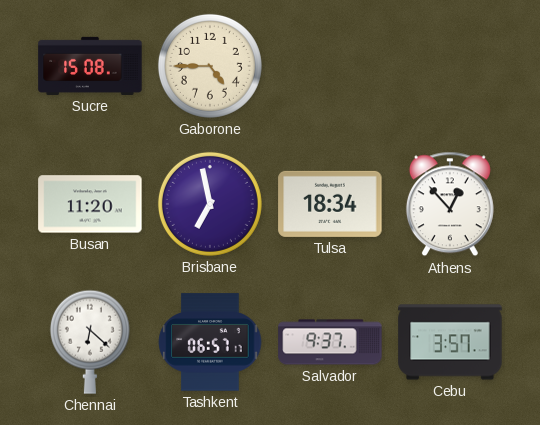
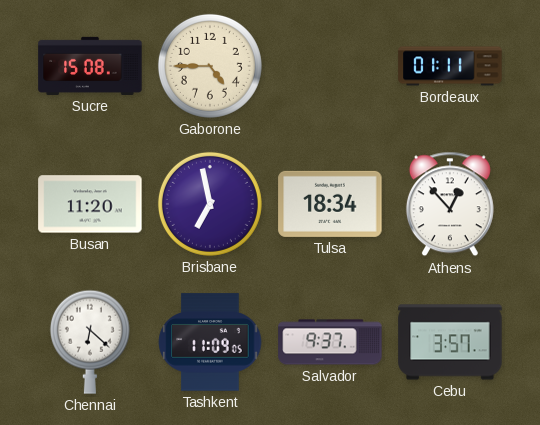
Bordeaux: none -> 01:11 (450, 66)
Tashkent: 06:57 -> 11:09 (210, 342)
